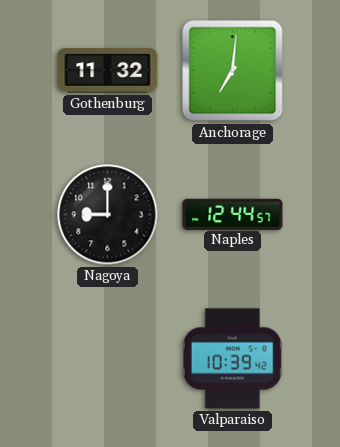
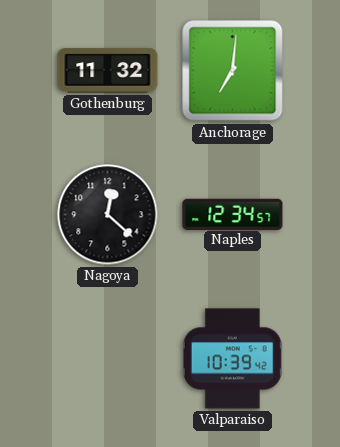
Nagoya: 9:00 -> 12:22 (108, 215)
Naples: 12:44 -> 12:34 (233, 214)
